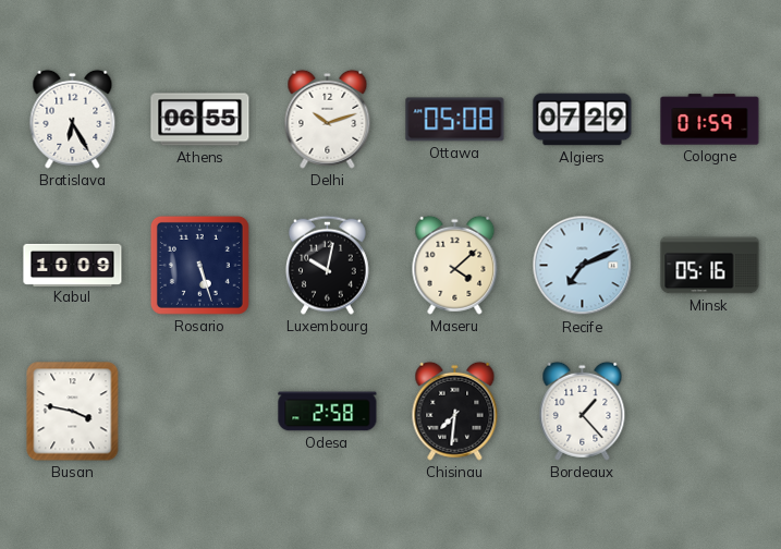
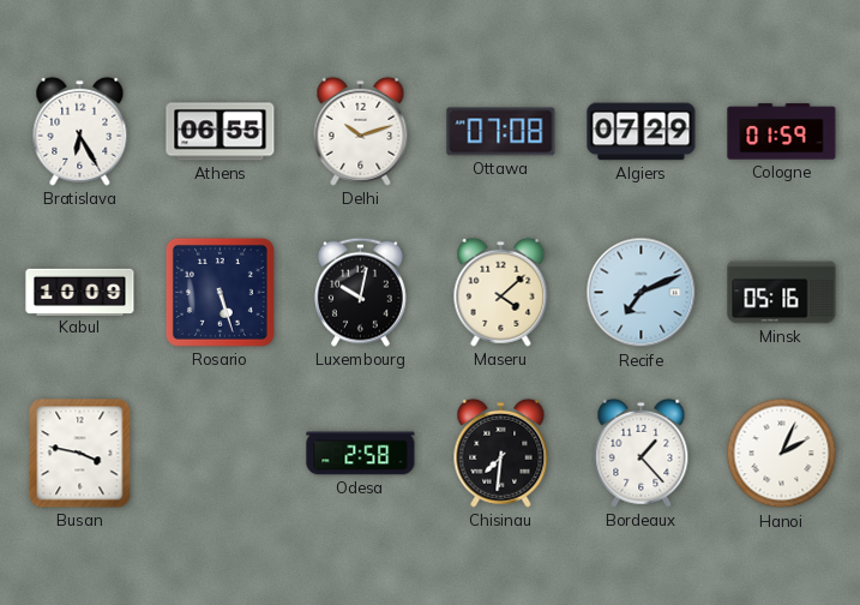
Ottawa: 05:08 -> 07:08 (501, 132)
Hanoi: none -> 2:04 (782, 454)
